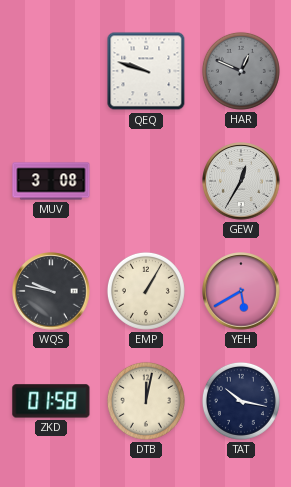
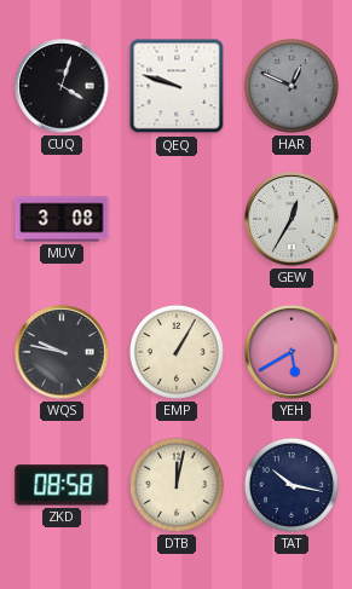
CUQ: none -> 4:03 (62, 86)
ZKD: 01:58 -> 08:58 (62, 485)
